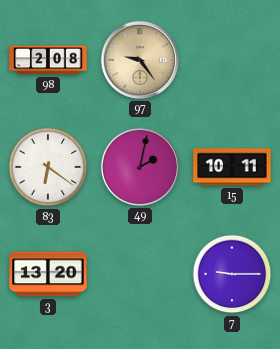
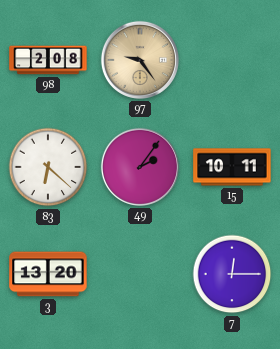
83: 6:21 -> 6:22 (48, 167)
49: 2:02 -> 2:06 (140, 167)
7: 9:15 -> 12:15 (232, 274)
